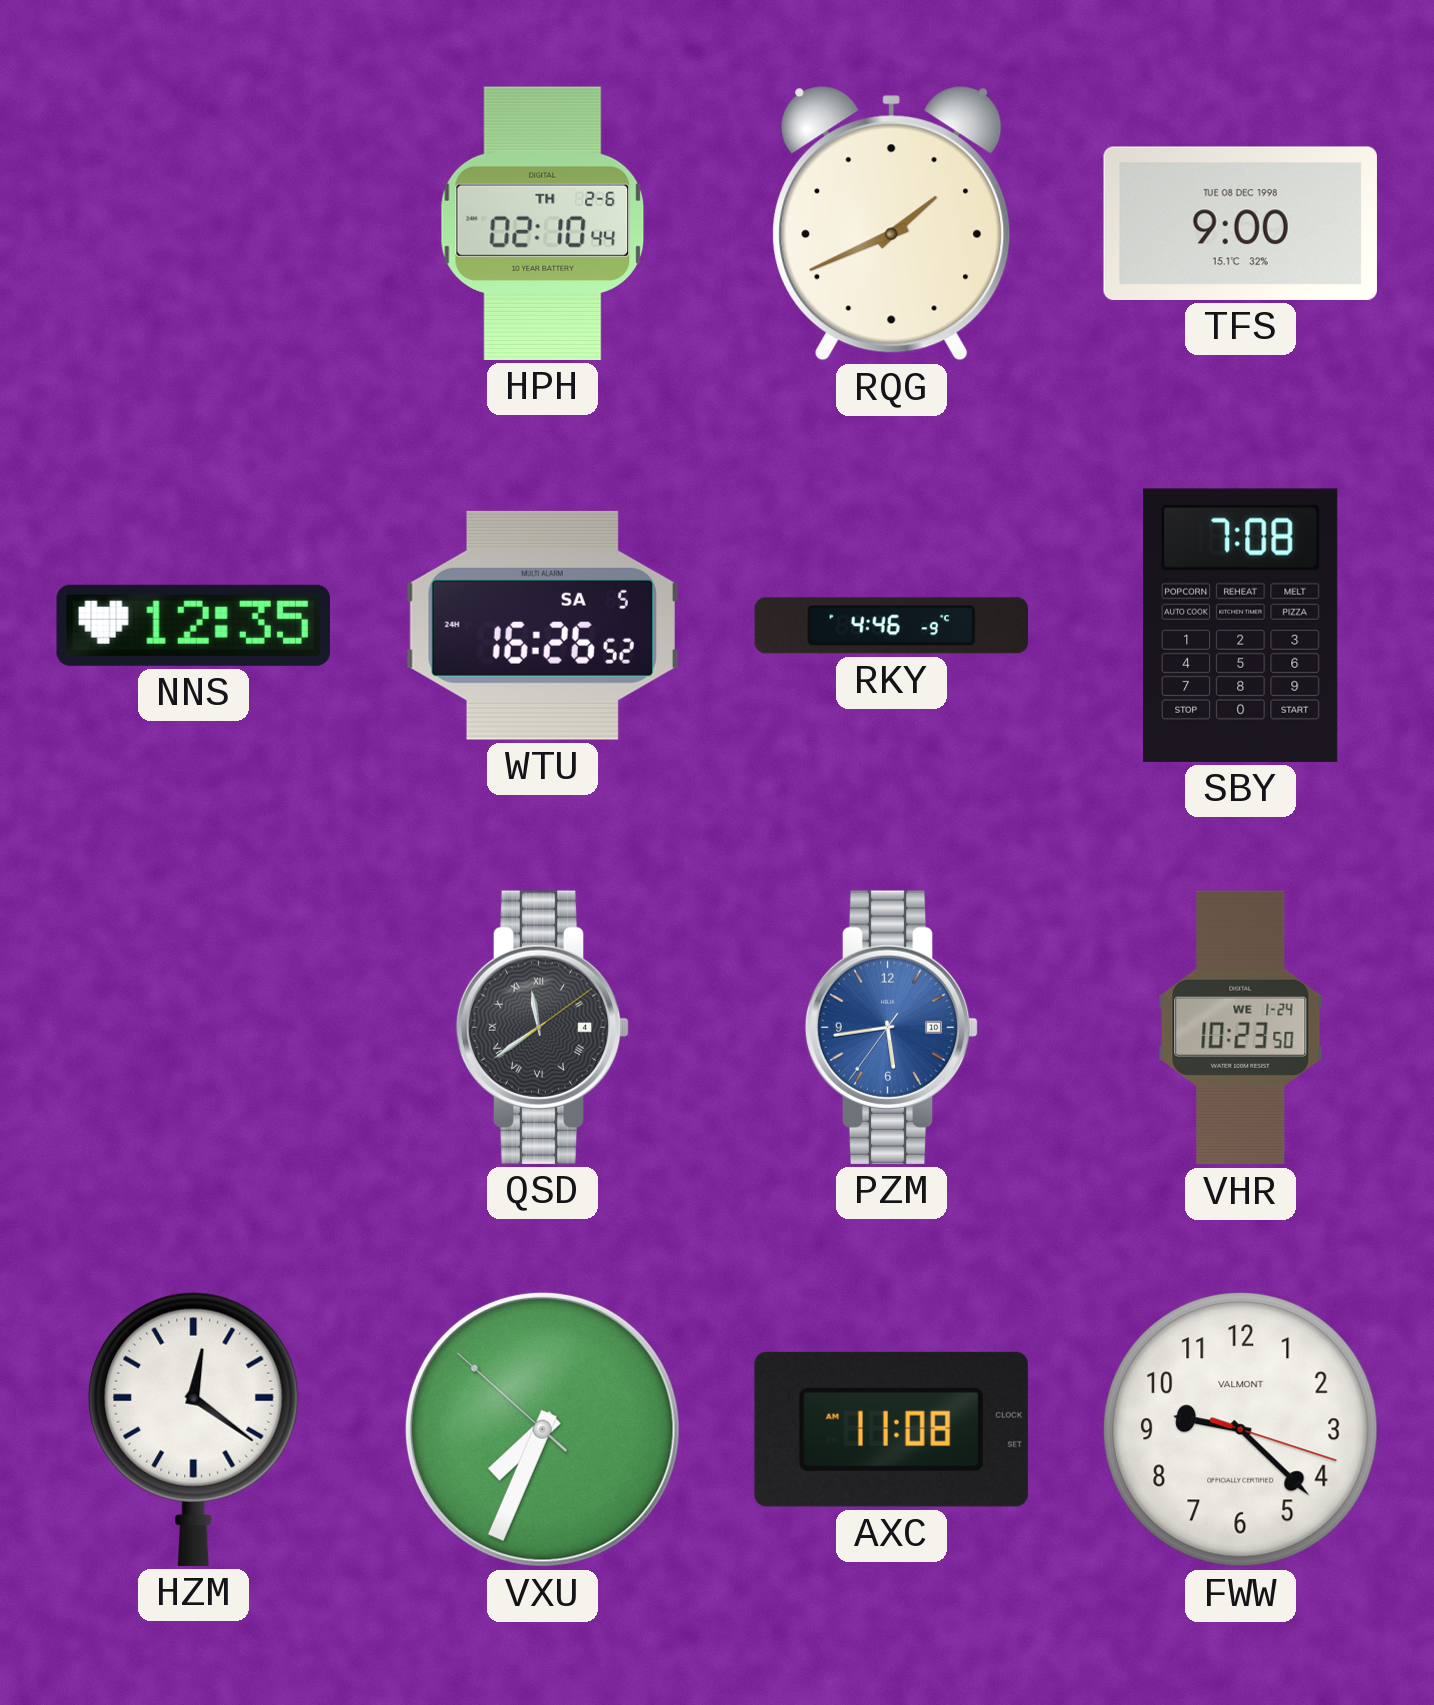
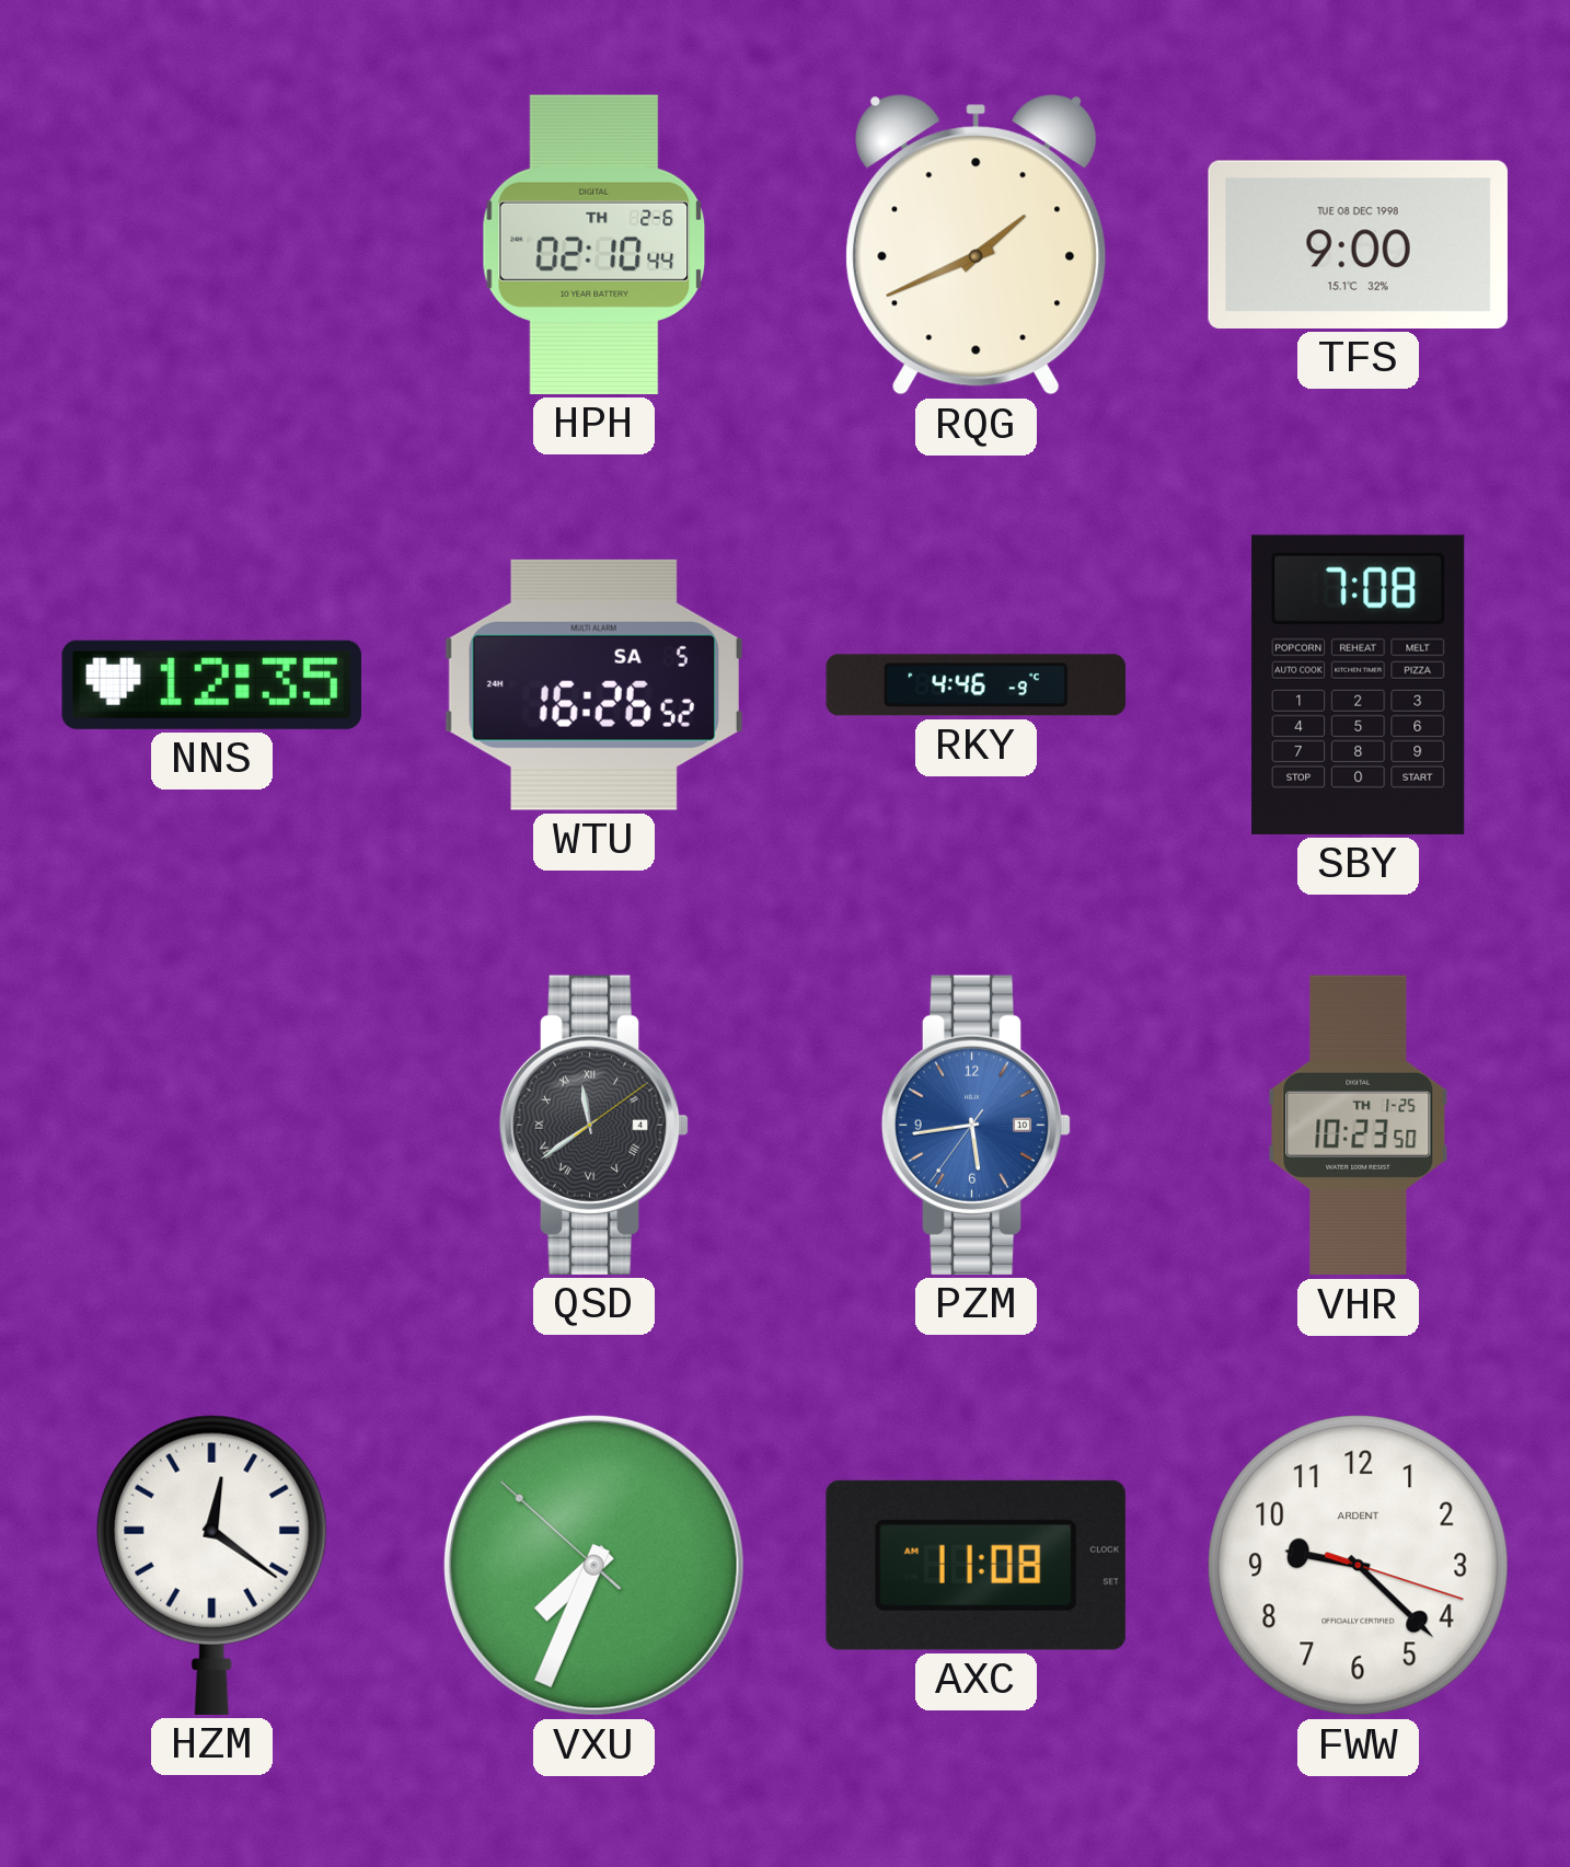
VHR date: WE 1-24 -> TH 1-25 (1359, 1126)
FWW brand: VALMONT -> ARDENT (1359, 1566)
